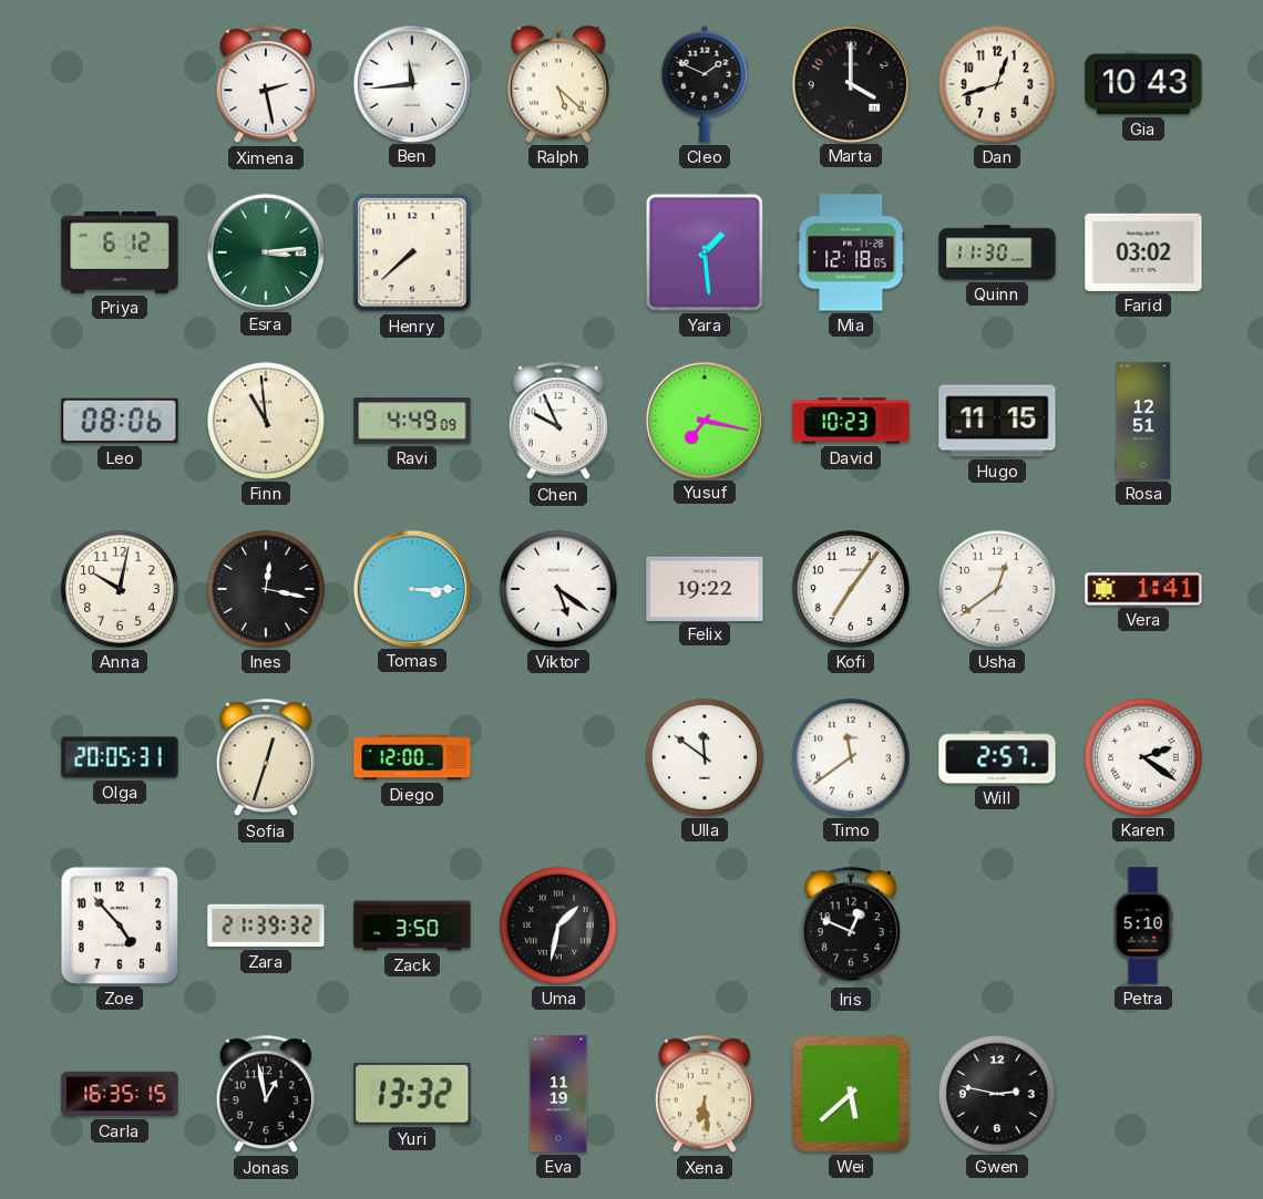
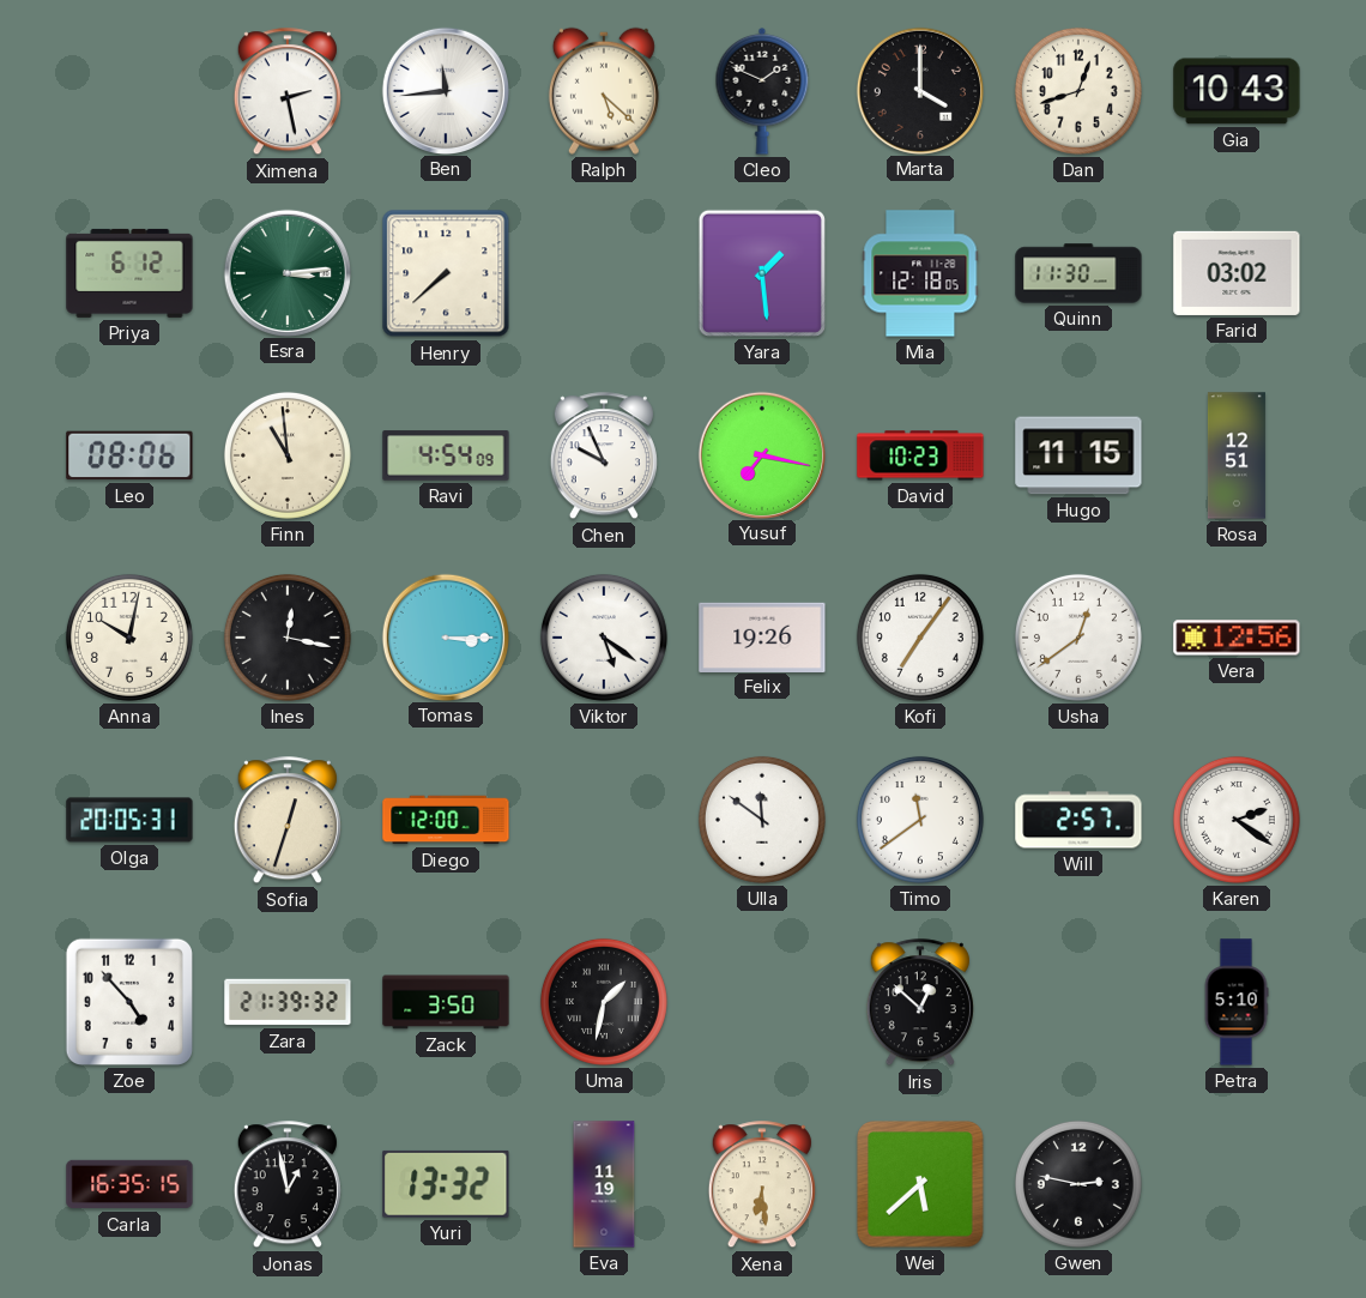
Ravi: 4:49 -> 4:54 (446, 455)
Felix: 19:22 -> 19:26 (762, 636)
Vera: 1:41 -> 12:56 (1237, 638)
Iris: 12:49 -> 12:52 (920, 1003)
